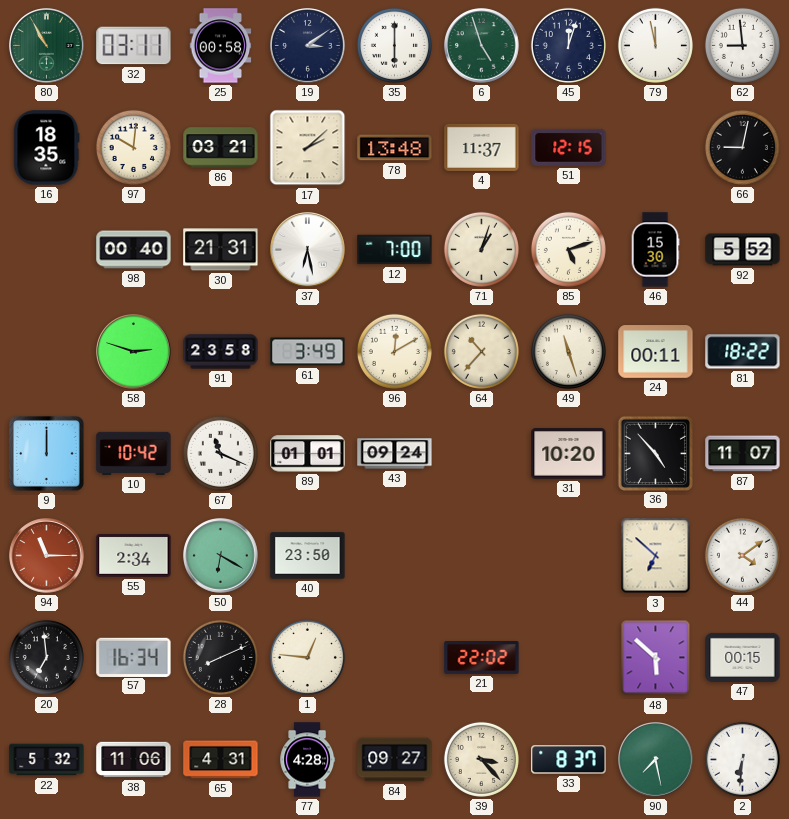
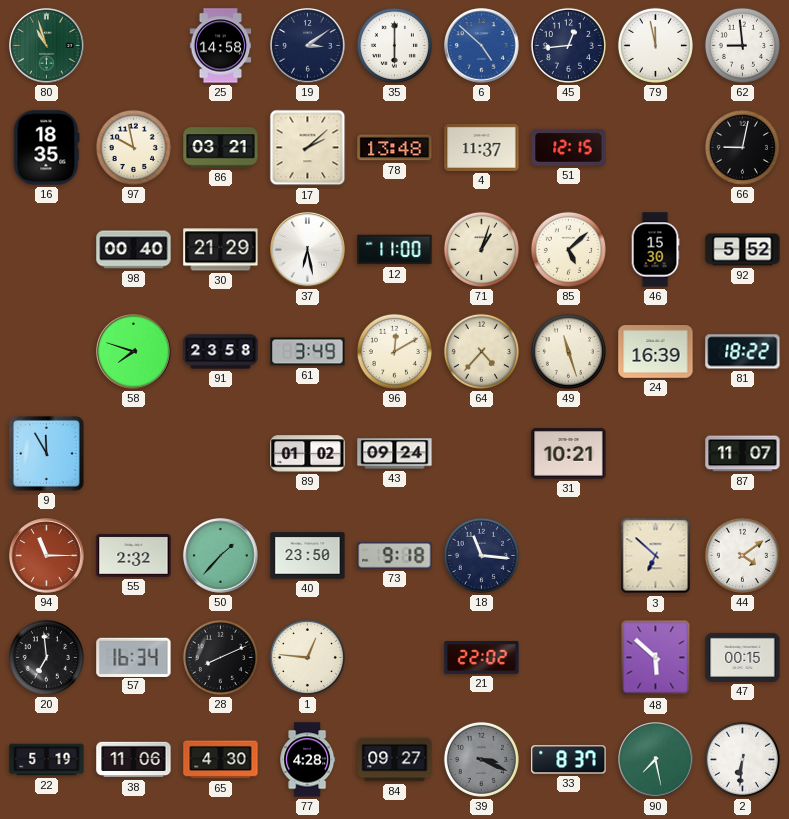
80: 10:55 -> 10:57 (47, 46)
32: 03:11 -> none (134, 46)
25: 00:58 -> 14:58 (221, 46)
6: 4:57 -> 4:52 (482, 46)
6 dial: green -> blue (482, 46)
45: 12:03 -> 12:44 (568, 45)
97: 10:01 -> 9:58 (133, 147)
30: 21:31 -> 21:29 (221, 250)
12: 7:00 -> 11:00 (395, 250)
85: 5:12 -> 5:08 (568, 249)
58: 2:48 -> 7:48 (134, 352)
64: 10:37 -> 4:37 (481, 351)
24: 00:11 -> 16:39 (656, 352)
9: 12:00 -> 11:55 (46, 453)
10: 10:42 -> none (134, 453)
67: 11:19 -> none (220, 453)
89: 01:01 -> 01:02 (308, 454)
31: 10:20 -> 10:21 (569, 454)
36: 4:53 -> none (655, 453)
55: 2:34 -> 2:32 (134, 556)
50: 6:20 -> 1:37 (221, 556)
73: none -> 9:18 (395, 556)
18: none -> 11:16 (481, 555)
22: 5:32 -> 5:19 (47, 760)
65: 4:31 -> 4:30 (221, 760)
39: 3:23 -> 3:19 (481, 759)
39 dial: cream -> grey (481, 759)
